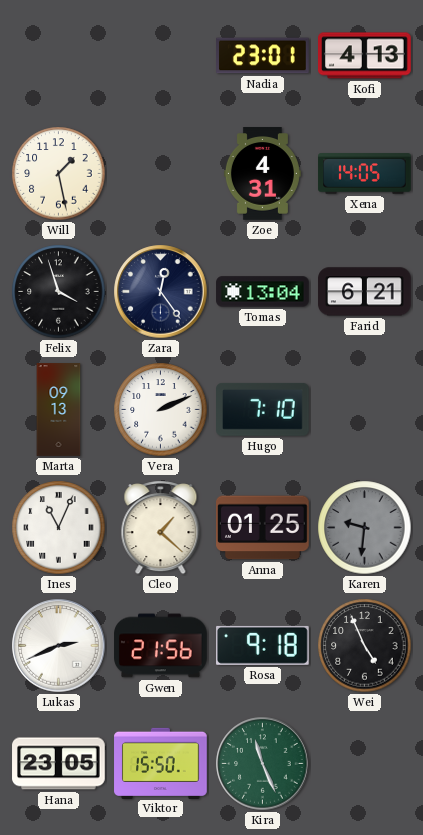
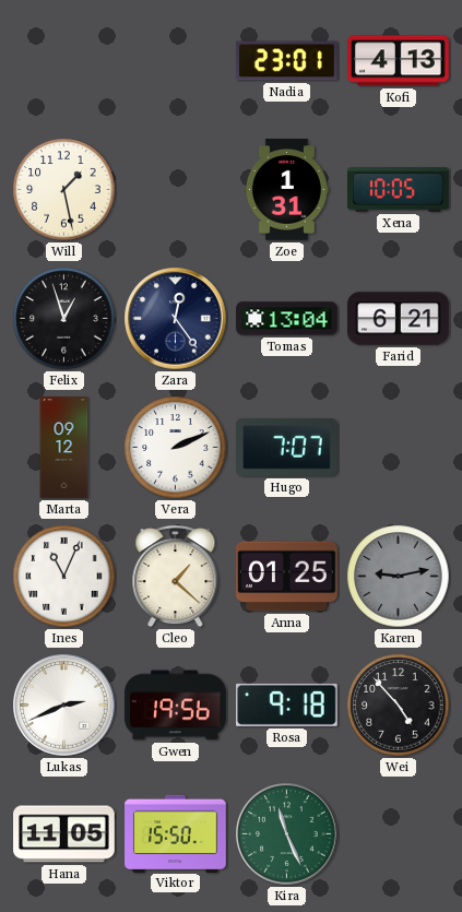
Zoe: 4:31 -> 1:31 (286, 190)
Xena: 14:05 -> 10:05 (399, 190)
Felix: 3:57 -> 12:57 (64, 319)
Marta: 09:13 -> 09:12 (64, 448)
Hugo: 7:10 -> 7:07 (287, 447)
Karen: 9:31 -> 9:13 (399, 577)
Gwen: 21:56 -> 19:56 (176, 706)
Wei: 4:56 -> 4:53 (399, 706)
Hana: 23:05 -> 11:05 (64, 834)
